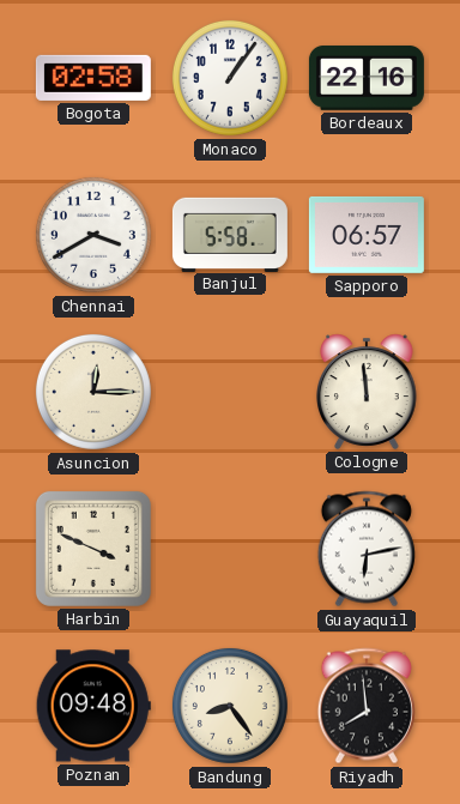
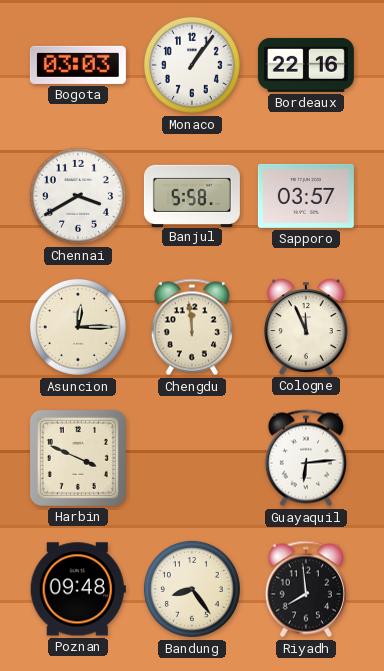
Bogota: 02:58 -> 03:03 (78, 65)
Sapporo: 06:57 -> 03:57 (306, 196)
Chengdu: none -> 11:59 (192, 327)
Cologne: 11:59 -> 11:56 (307, 327)
Guayaquil: 6:13 -> 6:14 (306, 458)
